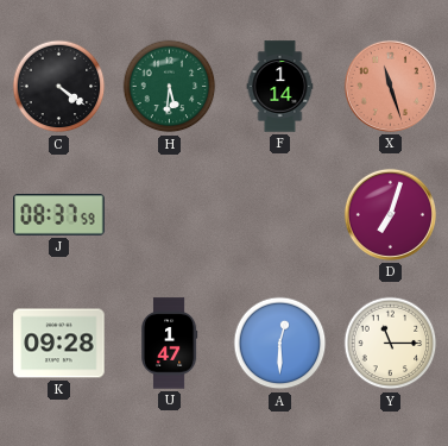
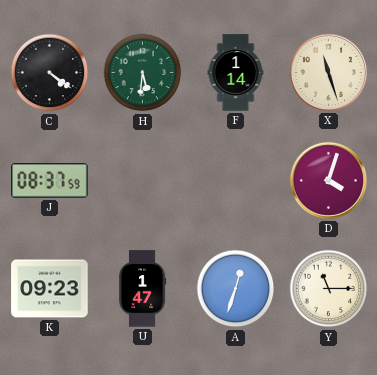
X dial: salmon -> cream (328, 72)
D: 7:03 -> 4:03 (328, 180)
K: 09:28 -> 09:23 (50, 289)
A: 12:30 -> 12:33 (236, 289)
